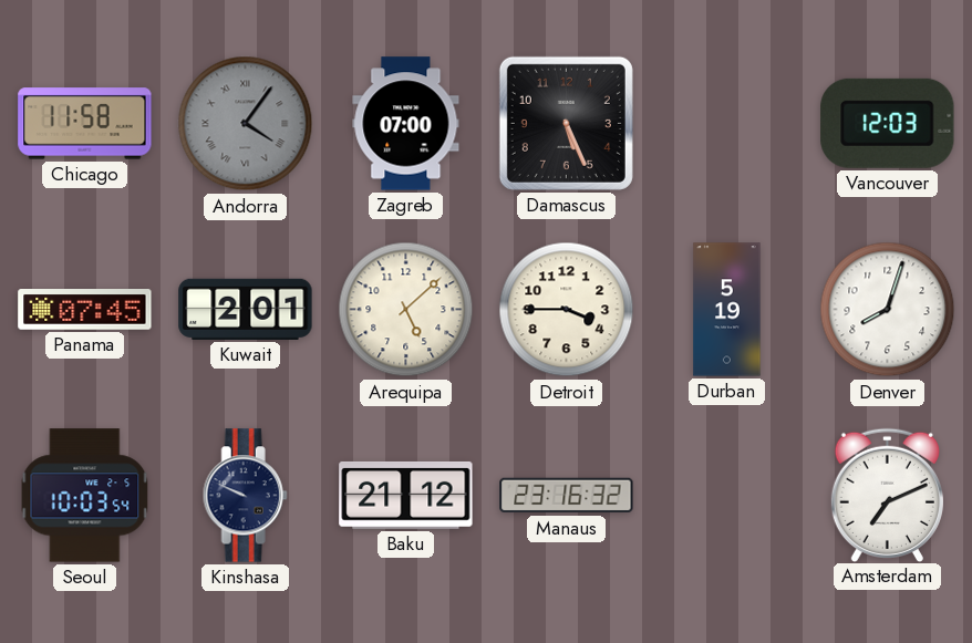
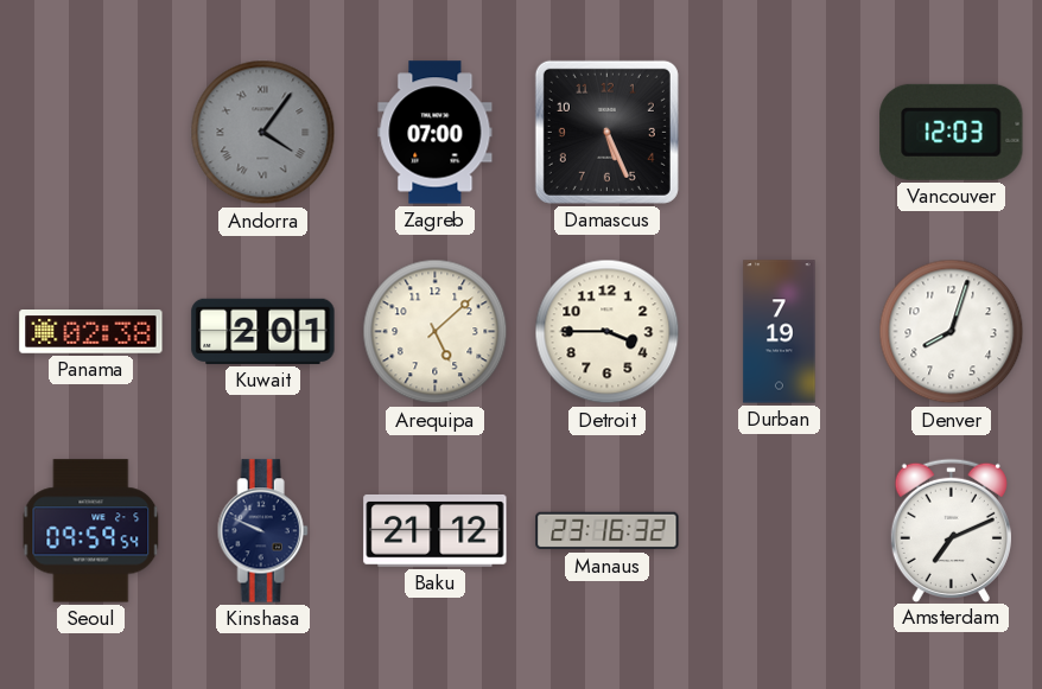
Chicago: 11:58 -> none (85, 124)
Panama: 07:45 -> 02:38 (91, 332)
Durban: 5:19 -> 7:19 (780, 332)
Seoul: 10:03 -> 09:59 (91, 531)
